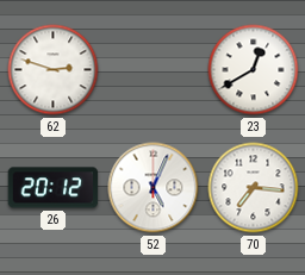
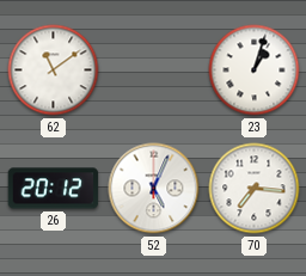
62: 2:48 -> 11:09 (54, 70)
23: 12:40 -> 1:03 (255, 70)
